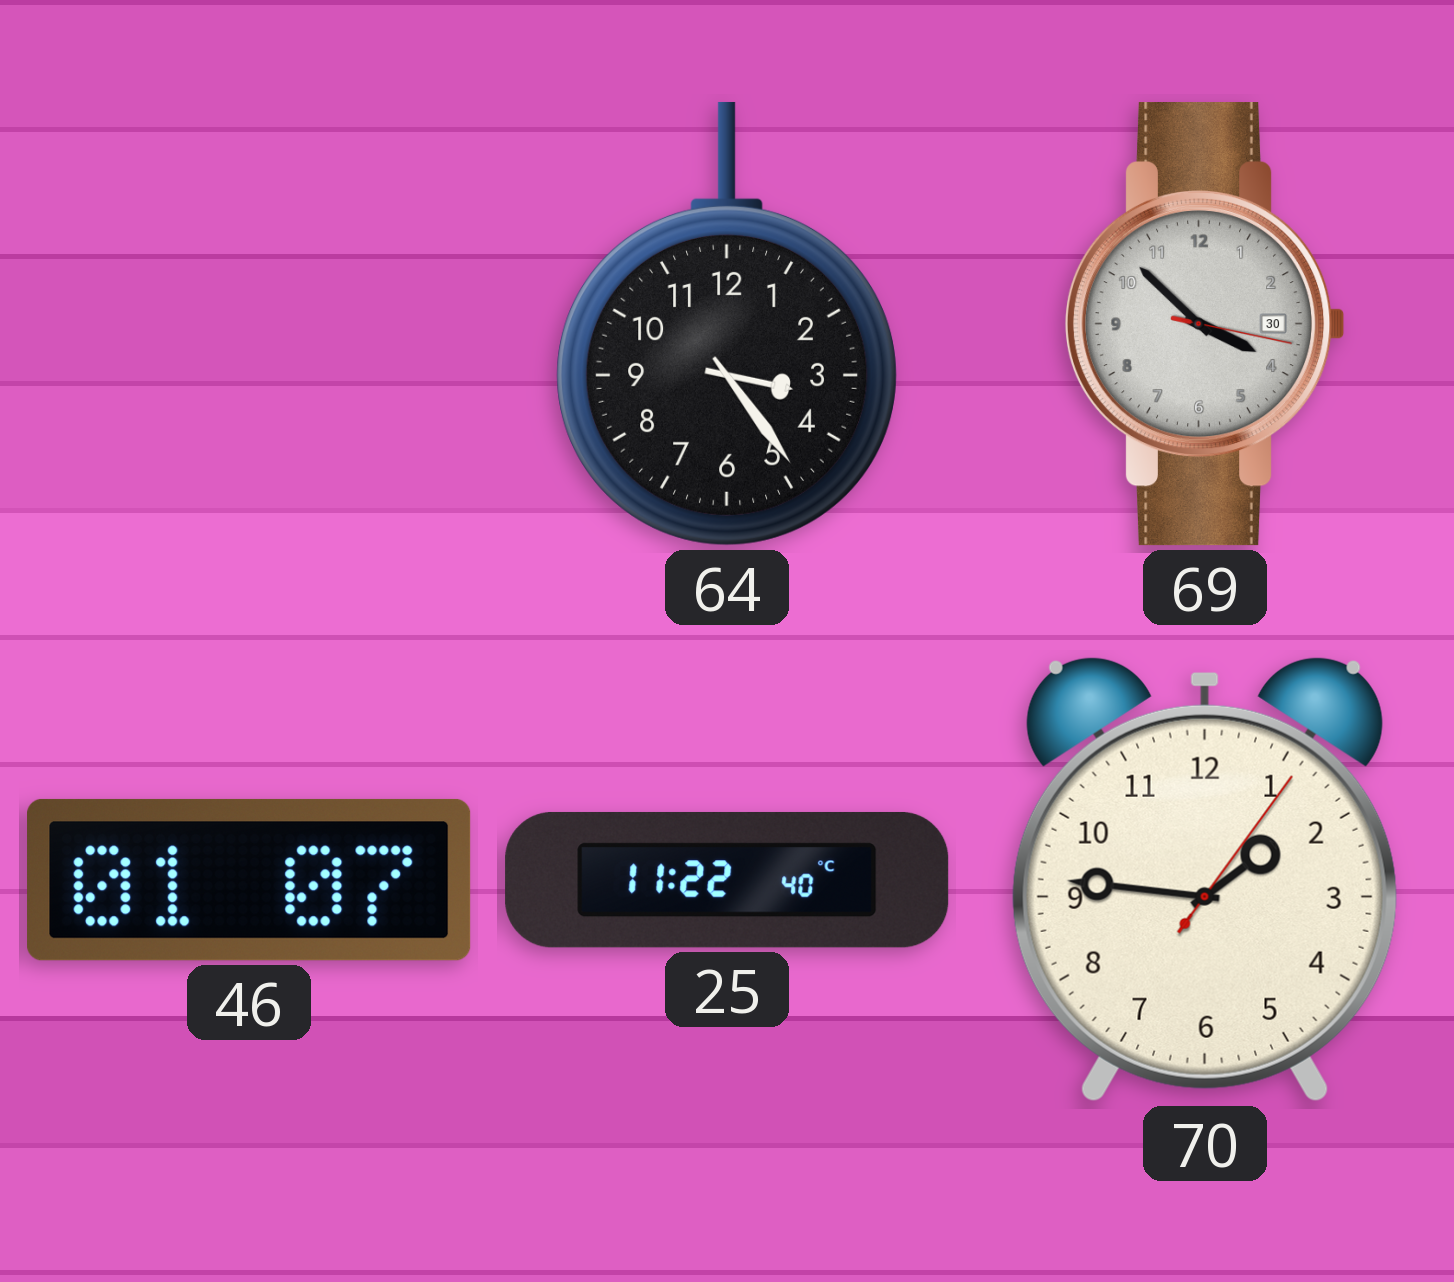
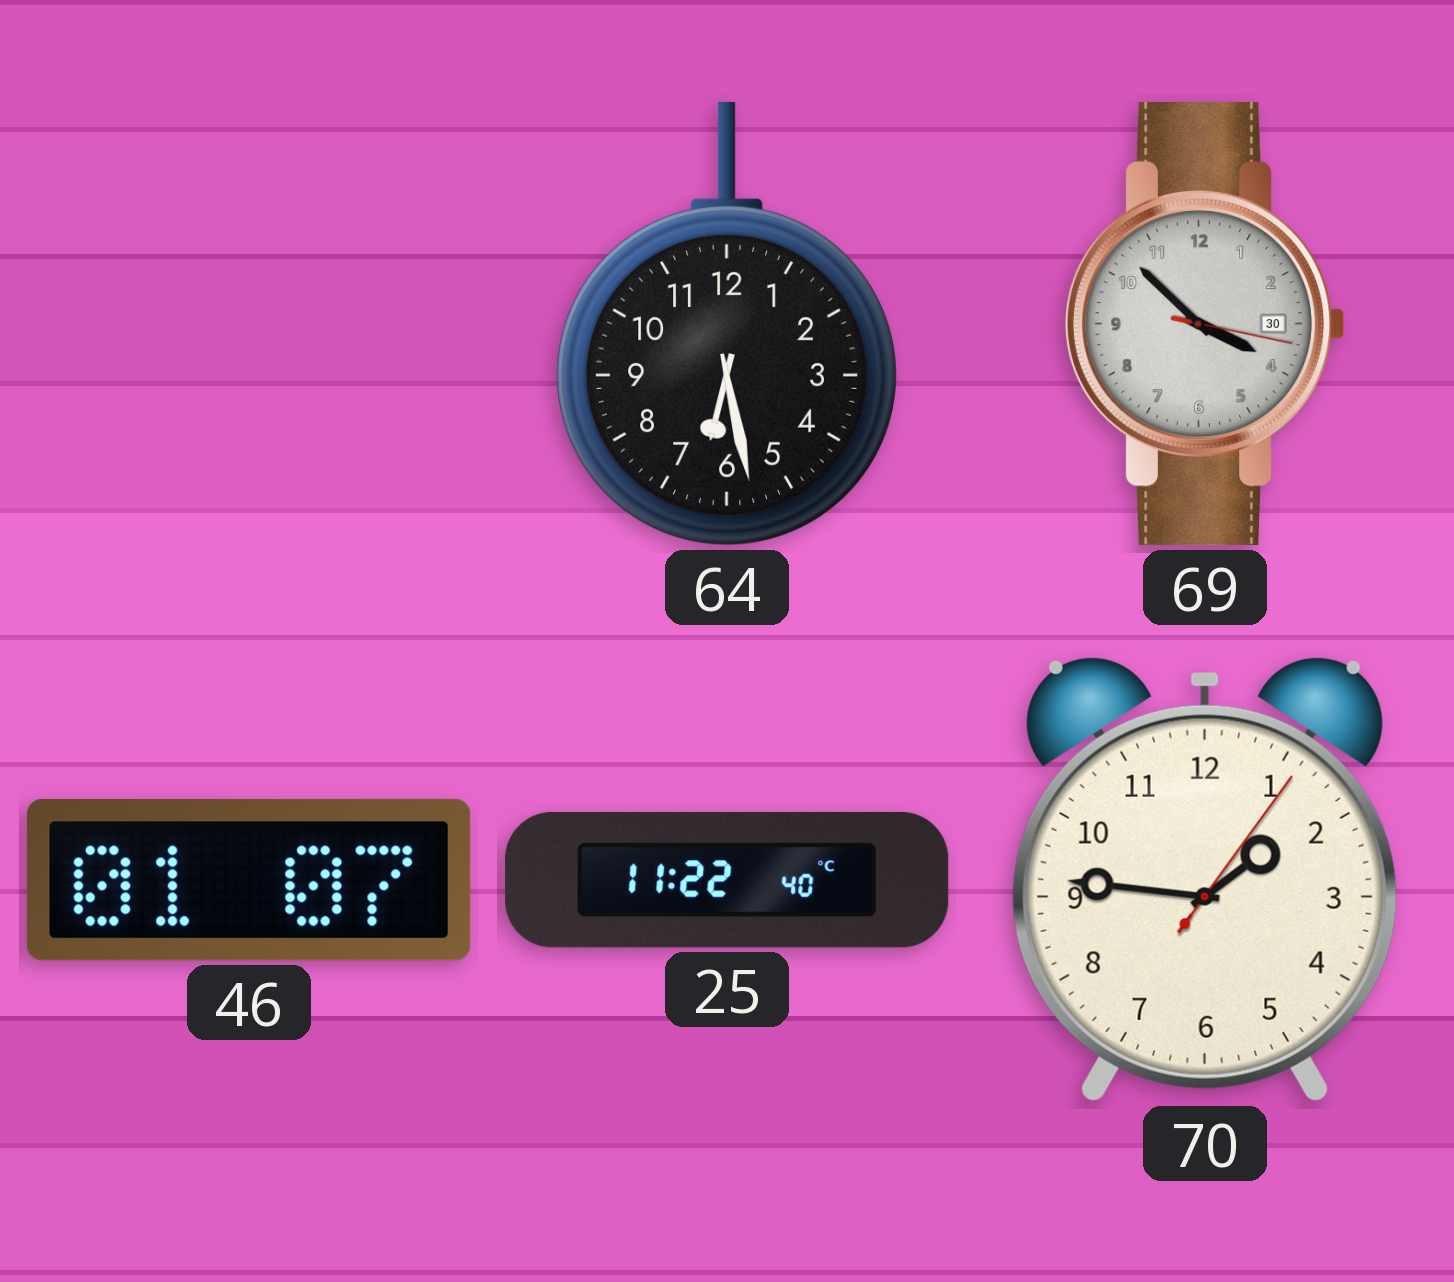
64: 3:24 -> 6:28 (727, 324)
